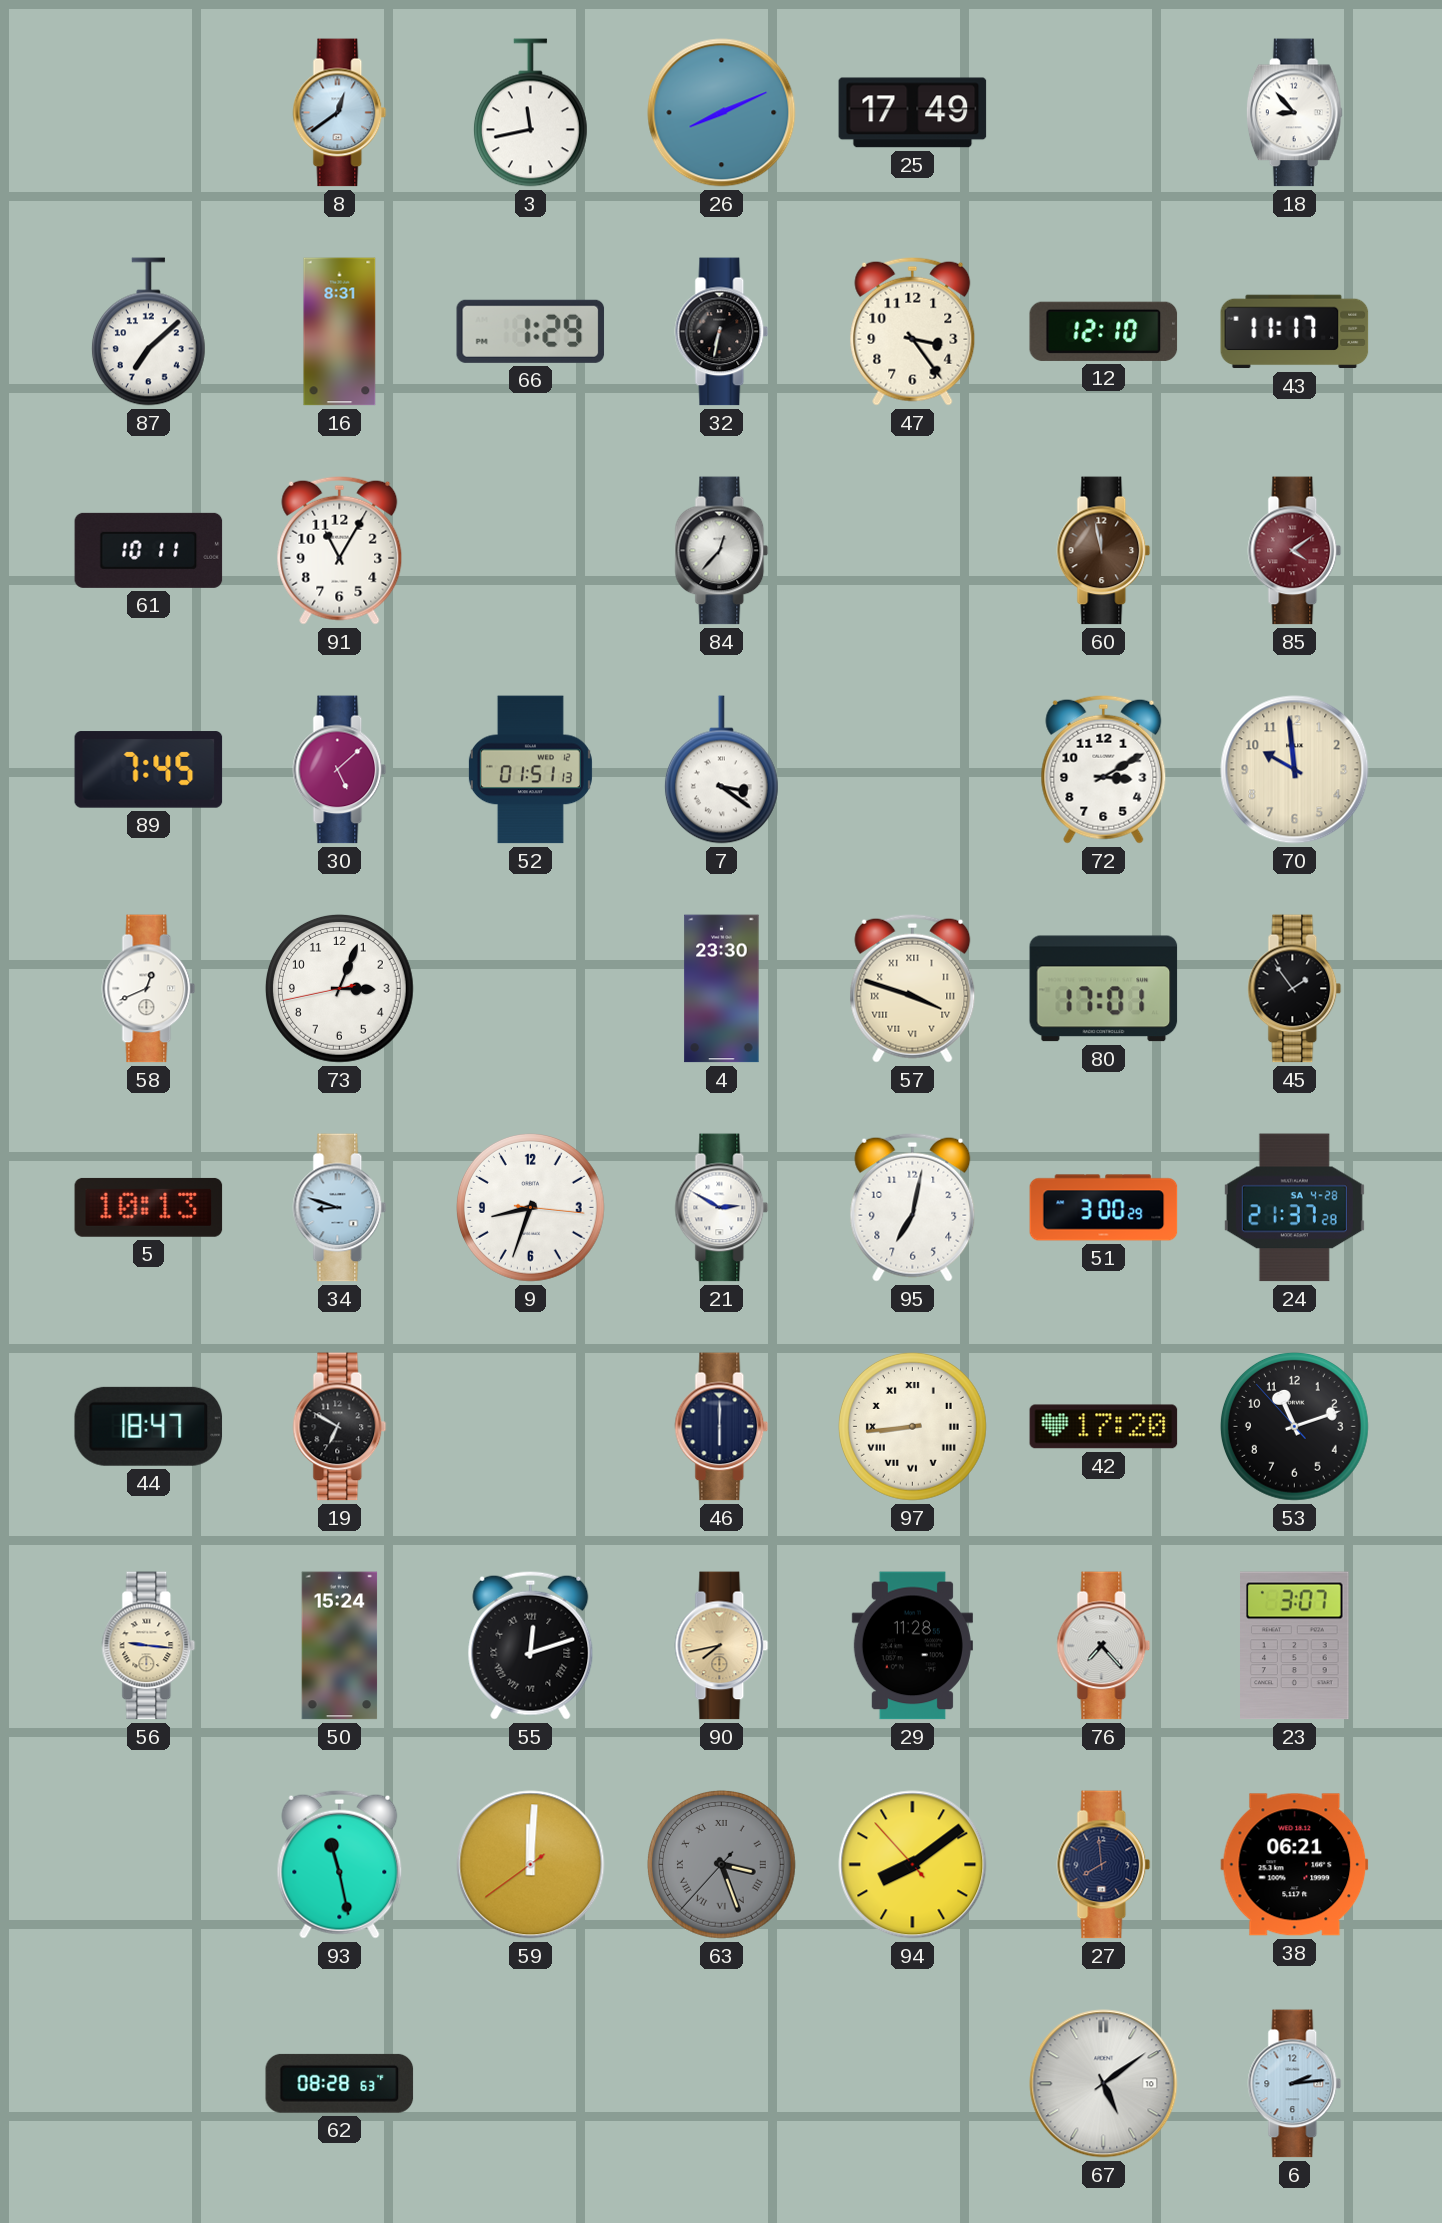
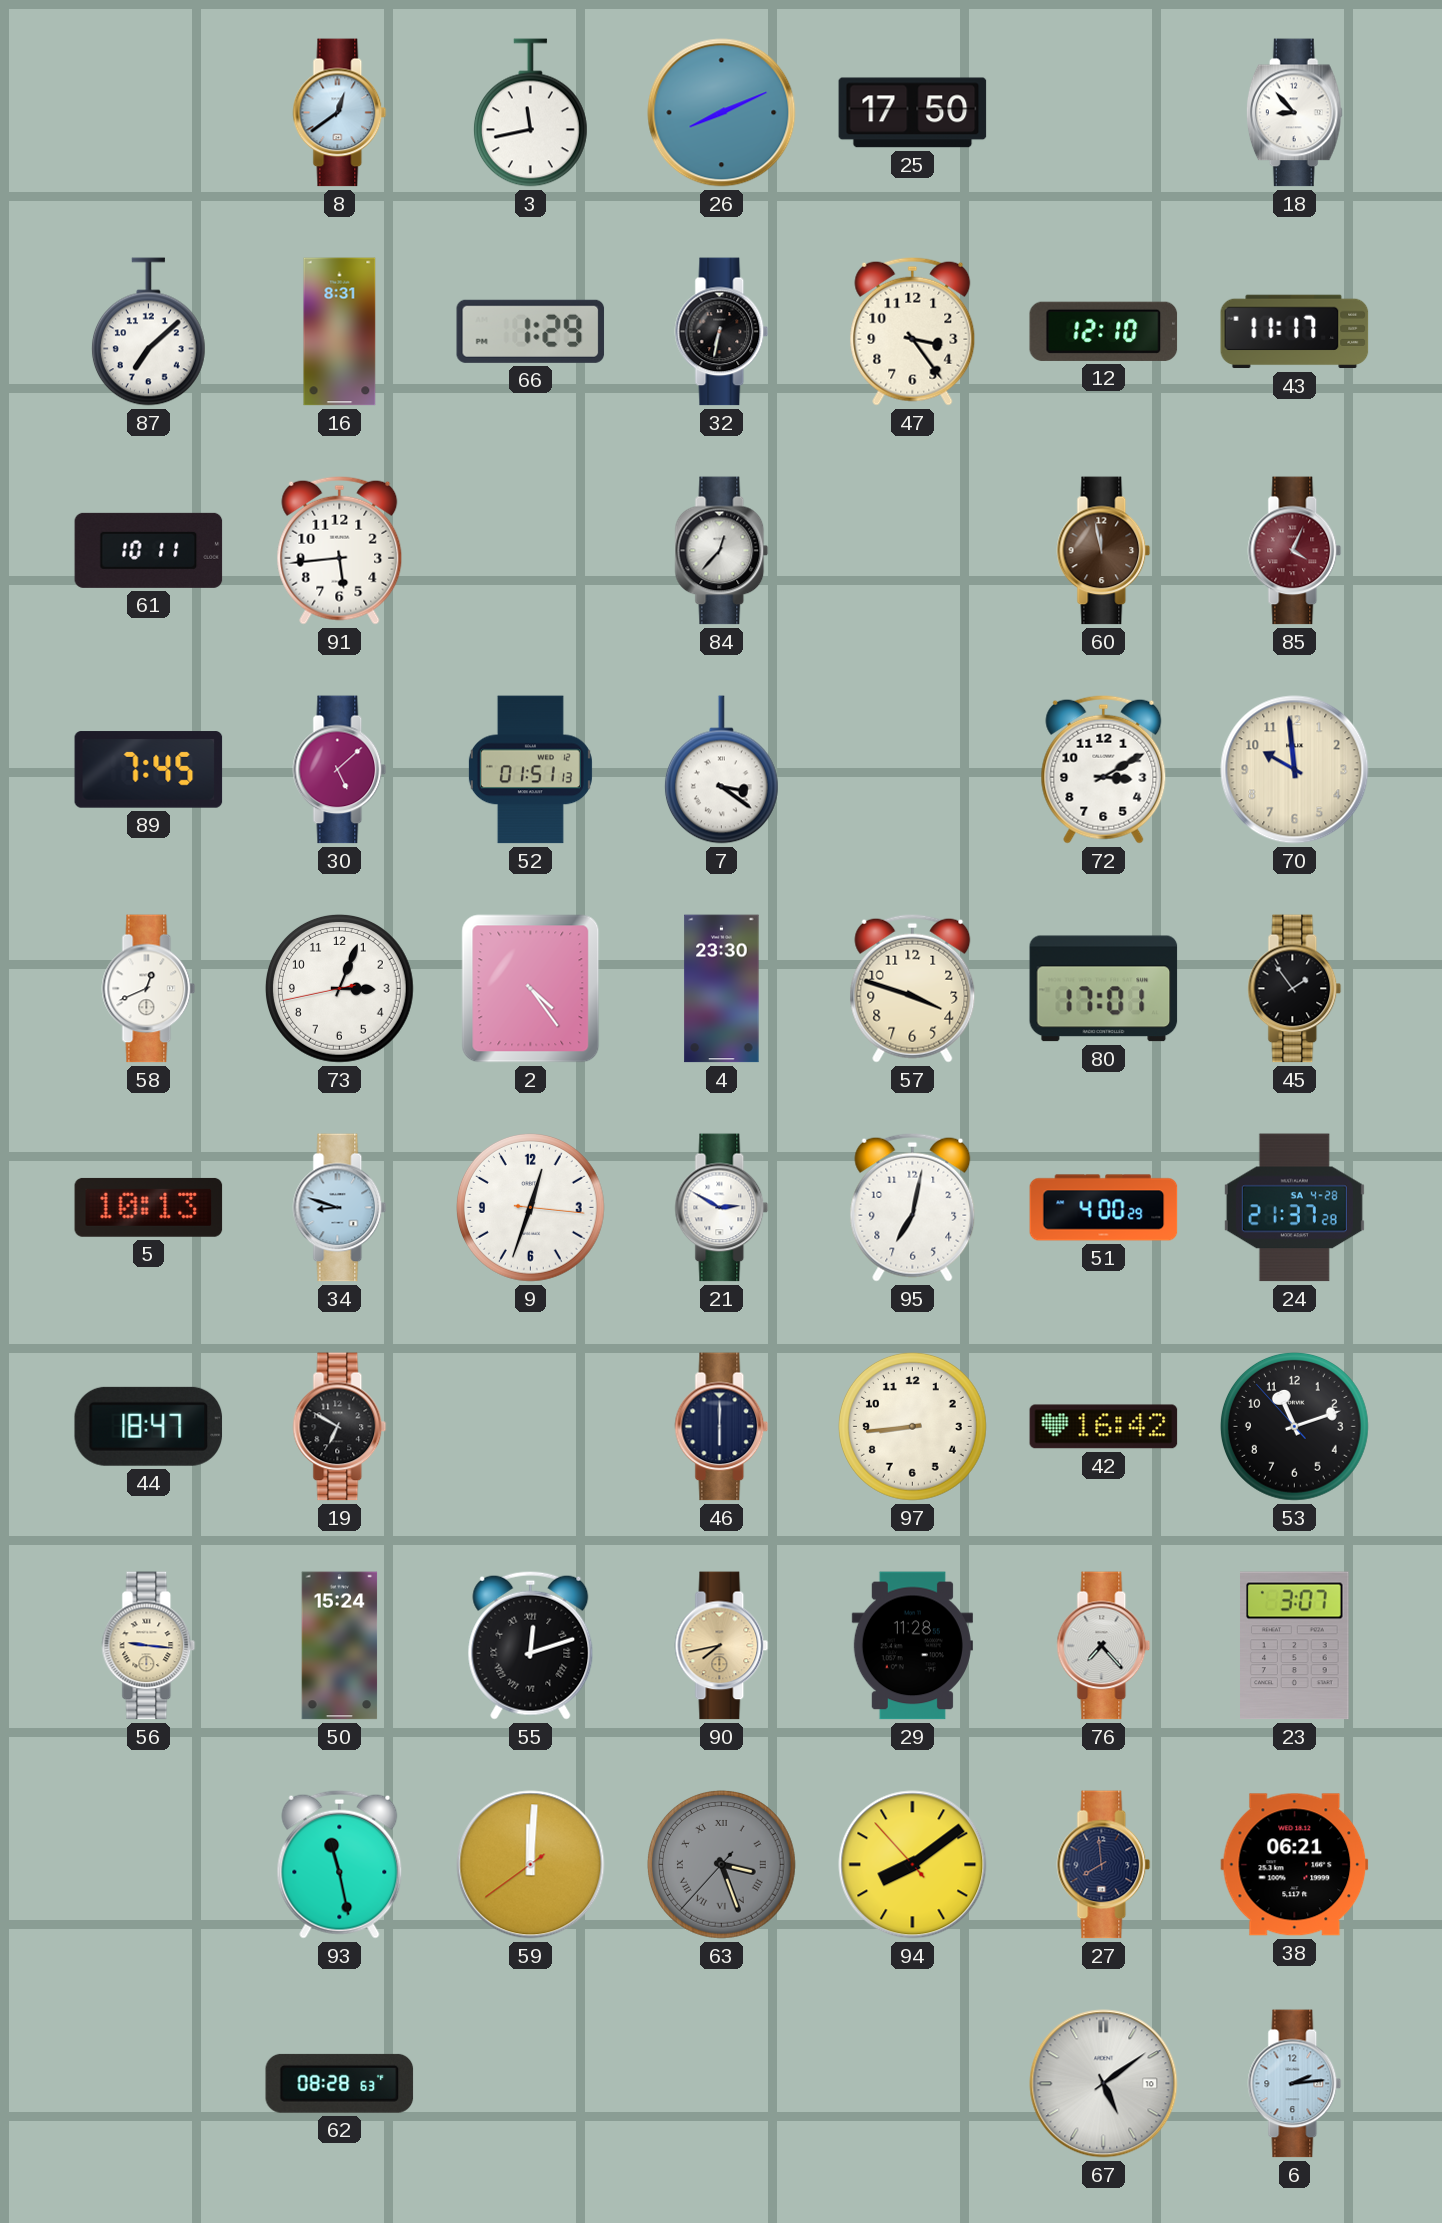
25: 17:49 -> 17:50 (913, 113)
91: 11:05 -> 5:44 (340, 550)
85: 4:09 -> 4:04 (1295, 551)
2: none -> 4:24 (531, 989)
57 numerals: Roman -> Arabic (913, 988)
9: 8:33 -> 12:33 (531, 1208)
51: 3:00 -> 4:00 (1104, 1208)
97 numerals: Roman -> Arabic (913, 1427)
42: 17:20 -> 16:42 (1104, 1427)
